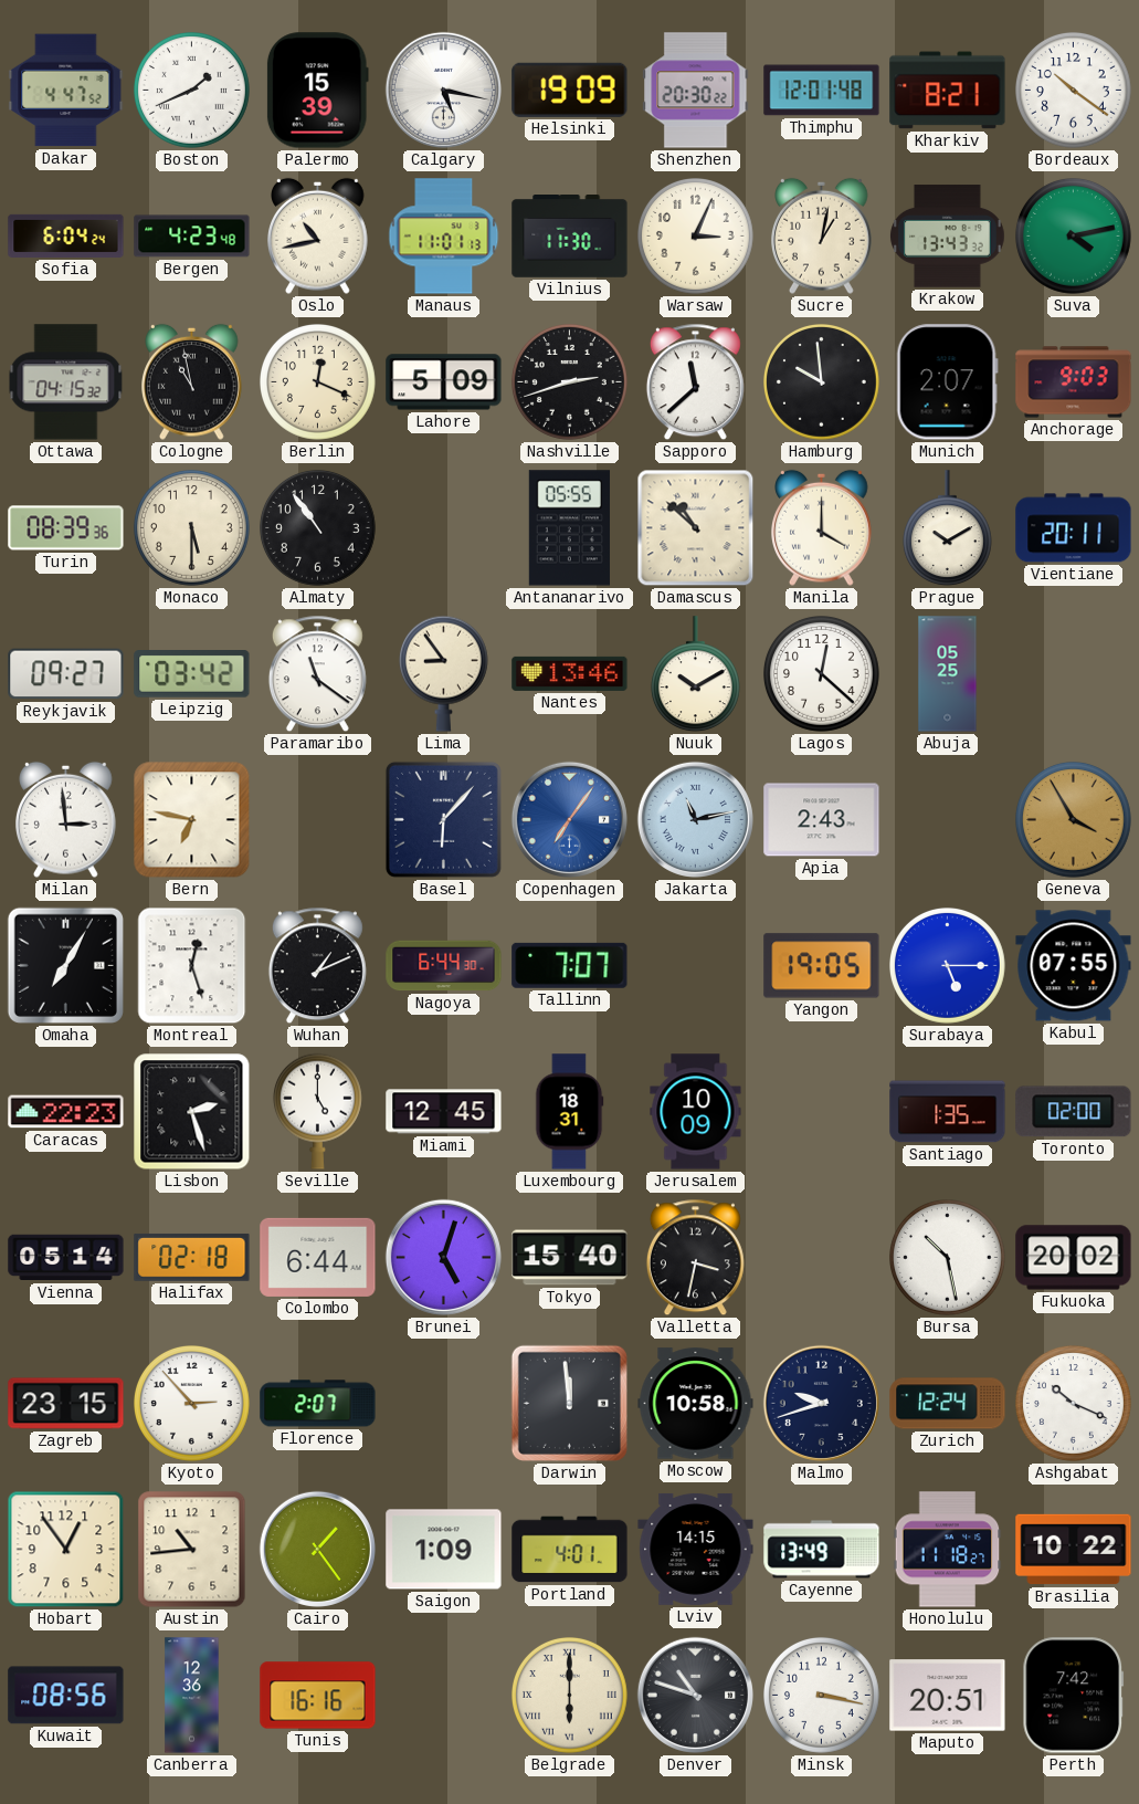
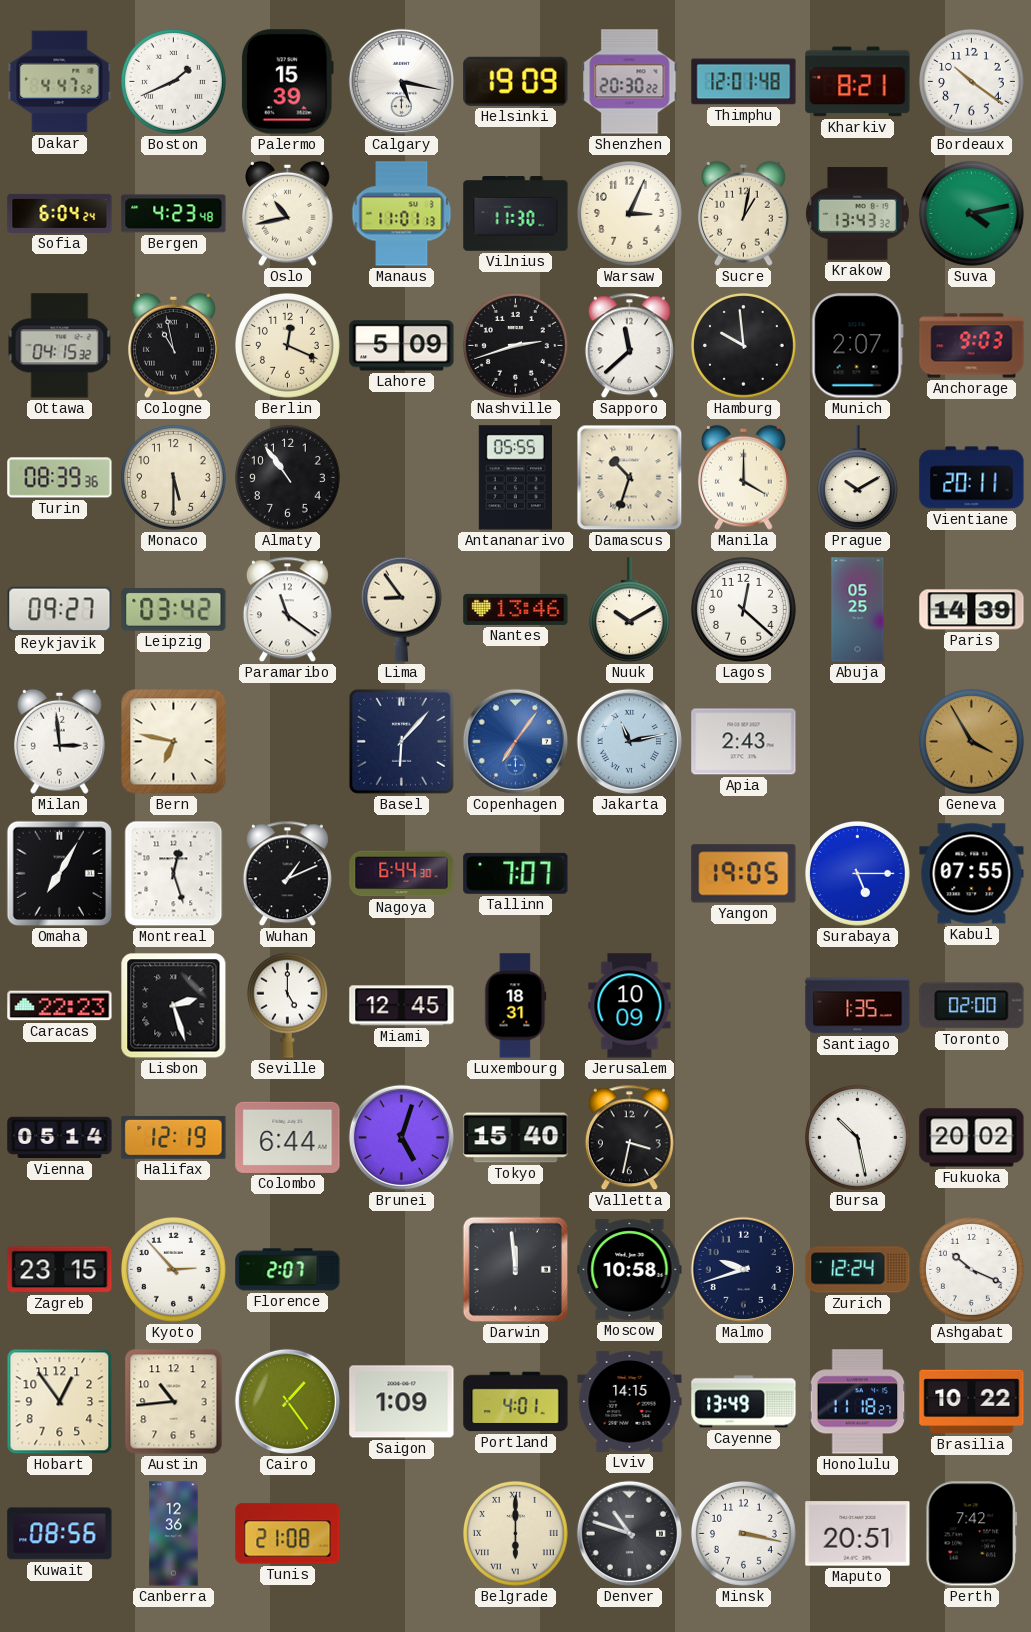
Damascus: 10:52 -> 10:33 (630, 478)
Paris: none -> 14:39 (972, 610)
Halifax: 02:18 -> 12:19 (174, 1138)
Tunis: 16:16 -> 21:08 (288, 1534)
